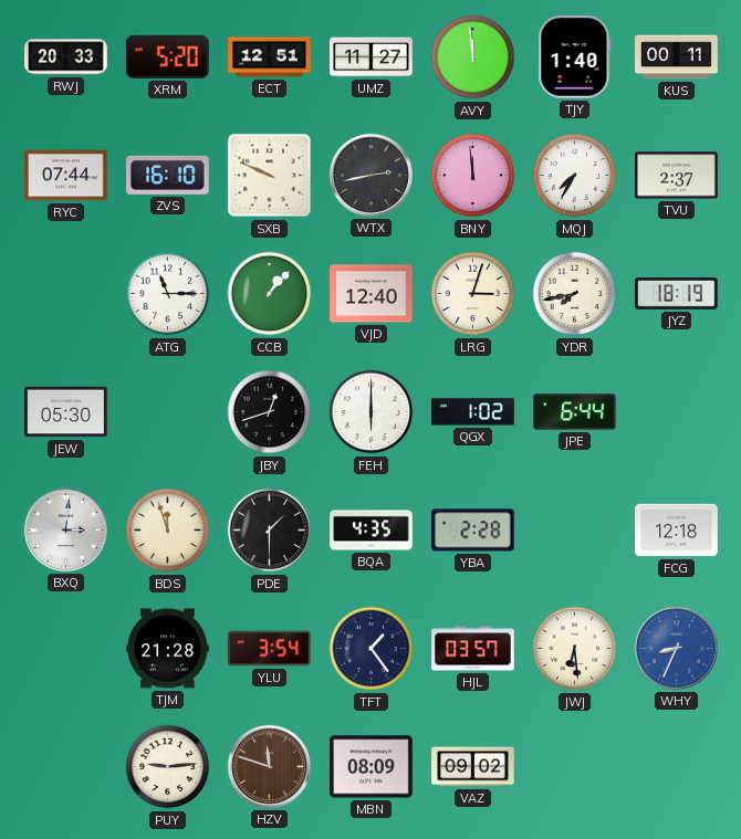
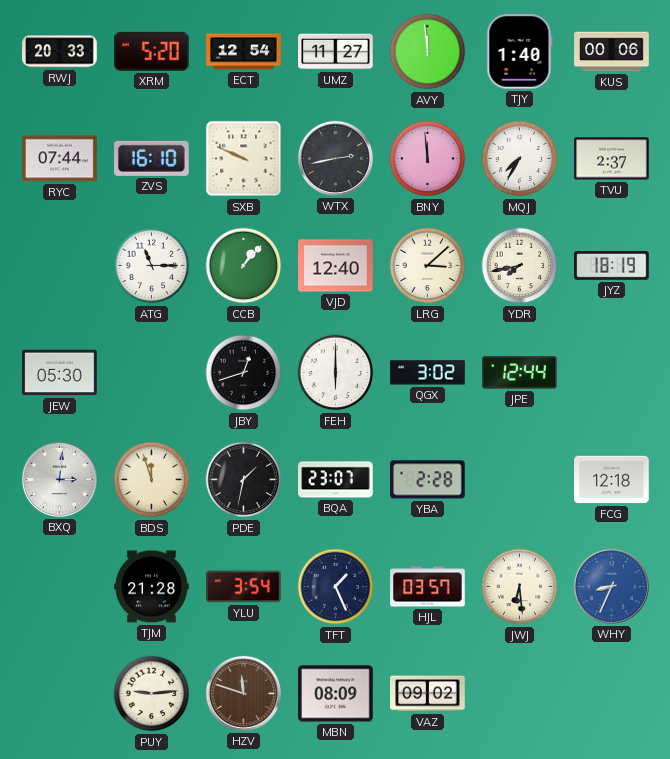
ECT: 12:51 -> 12:54 (244, 52)
KUS: 00:11 -> 00:06 (612, 52)
LRG: 3:03 -> 3:08 (428, 266)
QGX: 1:02 -> 3:02 (428, 373)
JPE: 6:44 -> 12:44 (520, 373)
PDE: 1:30 -> 1:32 (244, 480)
BQA: 4:35 -> 23:07 (336, 480)
TFT: 1:24 -> 1:26 (336, 587)
